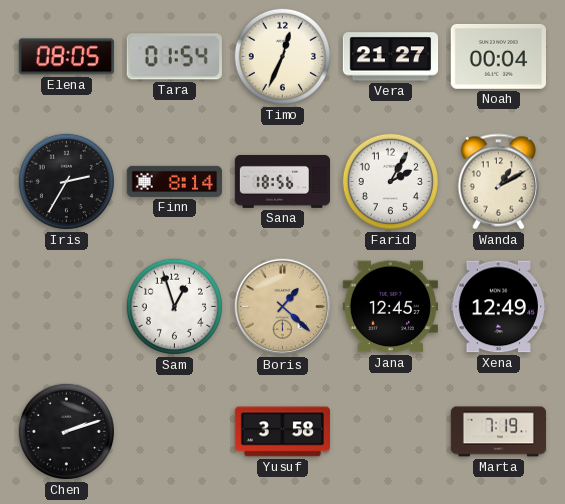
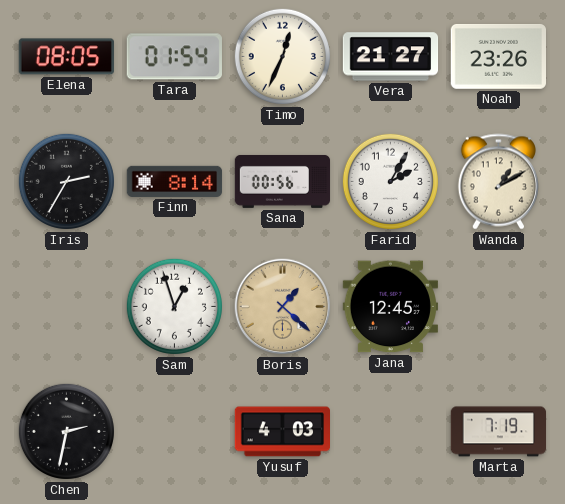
Noah: 00:04 -> 23:26 (498, 56)
Sana: 18:56 -> 00:56 (283, 181)
Xena: 12:49 -> none (498, 307)
Chen: 2:12 -> 2:32 (66, 431)
Yusuf: 3:58 -> 4:03 (283, 432)
